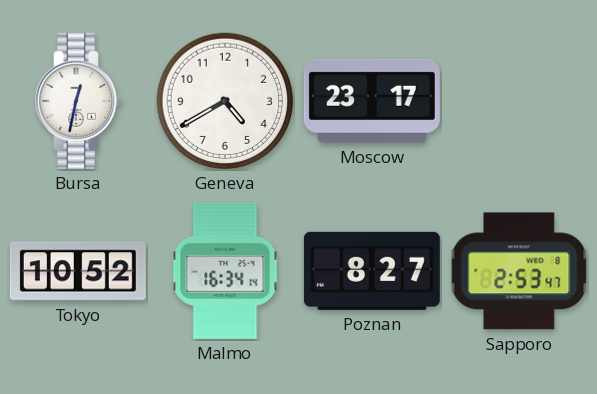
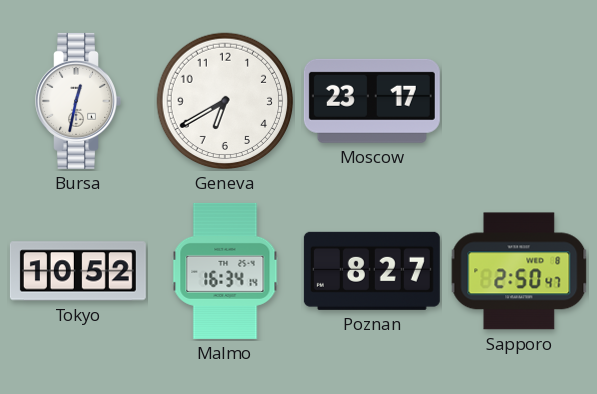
Geneva: 4:40 -> 6:40 (225, 101)
Sapporo: 2:53 -> 2:50 (519, 271)
